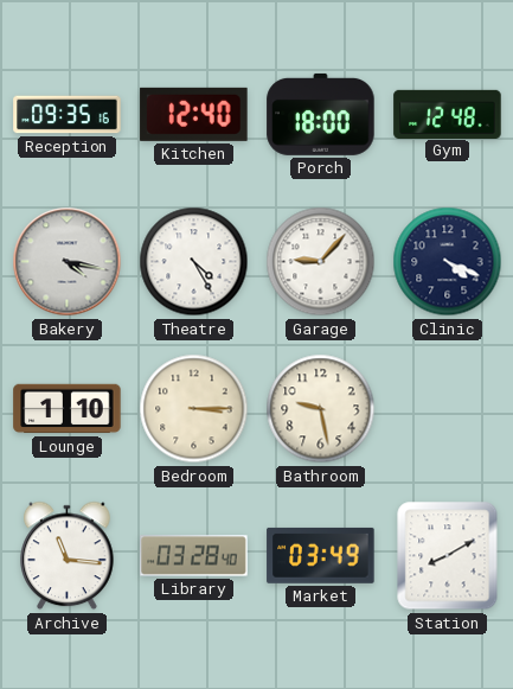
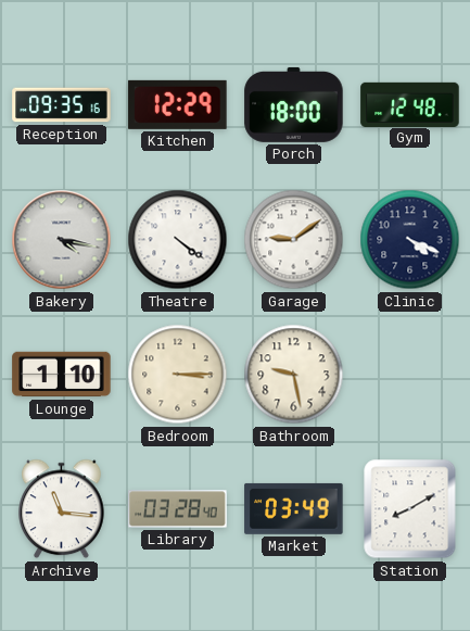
Kitchen: 12:40 -> 12:29 (178, 104)
Theatre: 4:25 -> 4:21 (178, 240)
Garage: 9:07 -> 9:09 (294, 240)
